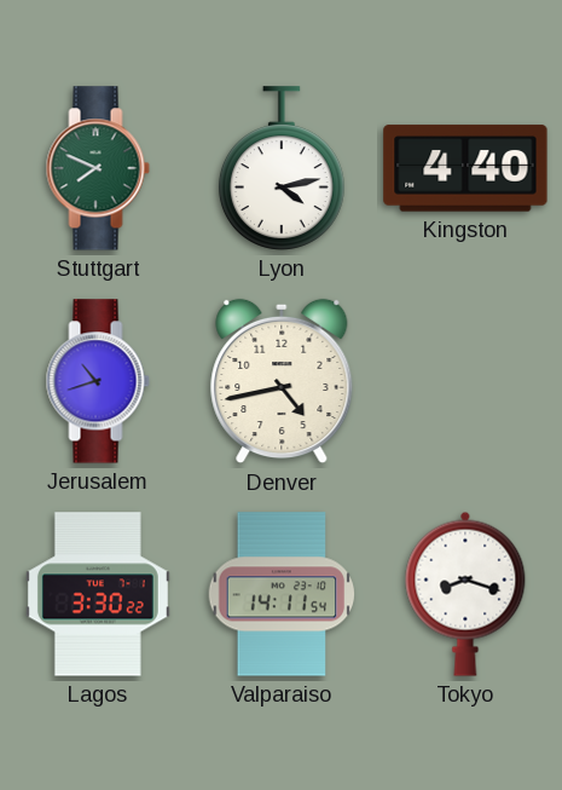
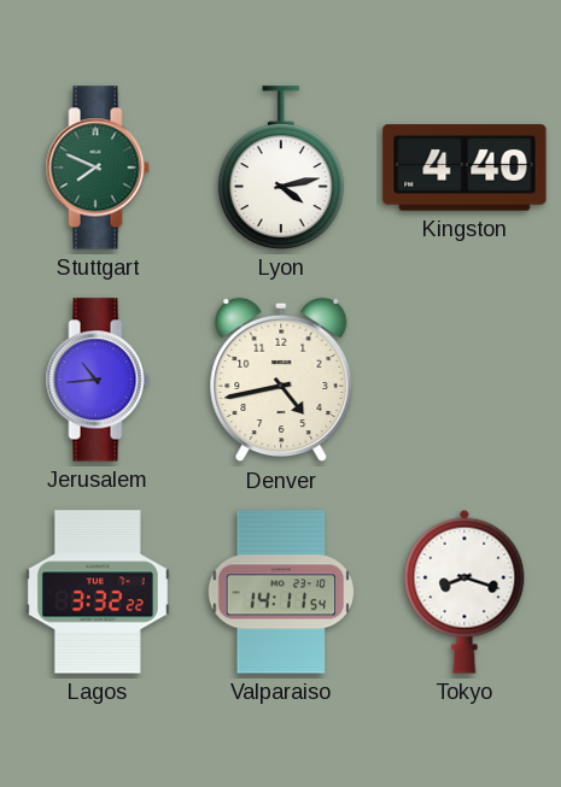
Jerusalem: 10:42 -> 10:44 (98, 380)
Lagos: 3:30 -> 3:32 (98, 592)
